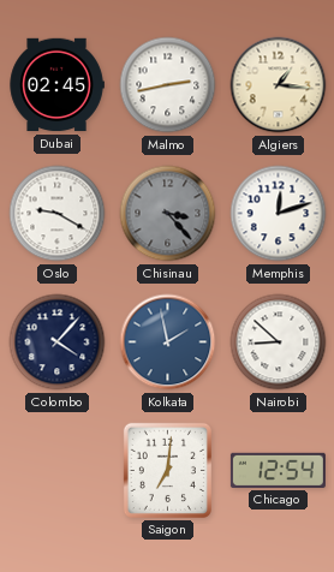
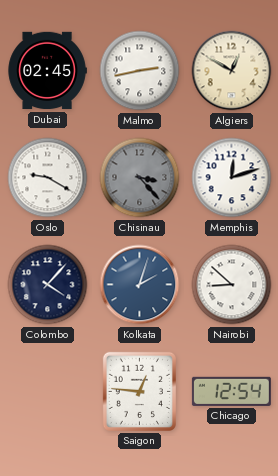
Algiers: 1:16 -> 12:50 (232, 71)
Kolkata: 1:58 -> 2:03 (140, 285)
Saigon: 7:01 -> 12:46 (139, 391)
